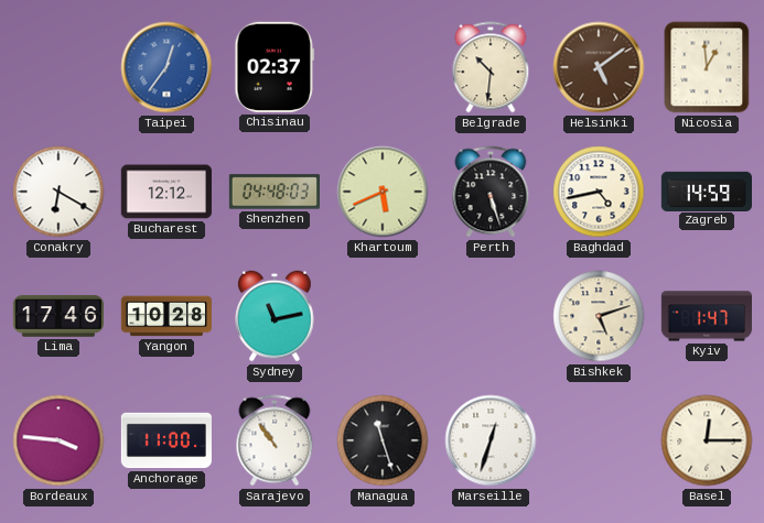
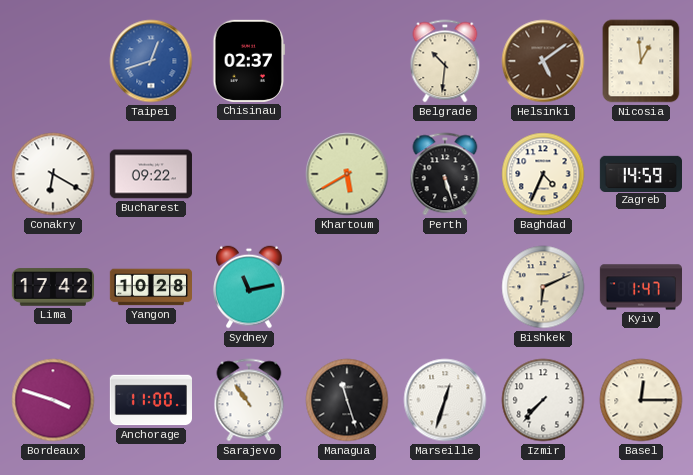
Taipei: 12:36 -> 12:42 (151, 61)
Bucharest: 12:12 -> 09:22 (150, 174)
Shenzhen: 04:48 -> none (273, 192)
Khartoum: 5:41 -> 5:40 (347, 174)
Baghdad: 4:43 -> 4:34 (543, 174)
Lima: 17:46 -> 17:42 (52, 287)
Bishkek: 5:12 -> 6:11 (543, 287)
Bordeaux: 3:46 -> 3:48 (53, 400)
Izmir: none -> 7:37 (543, 400)
